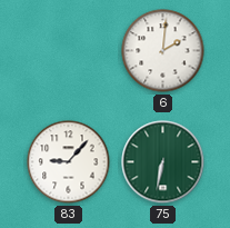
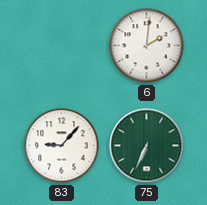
75: 6:32 -> 6:34 (147, 146)
